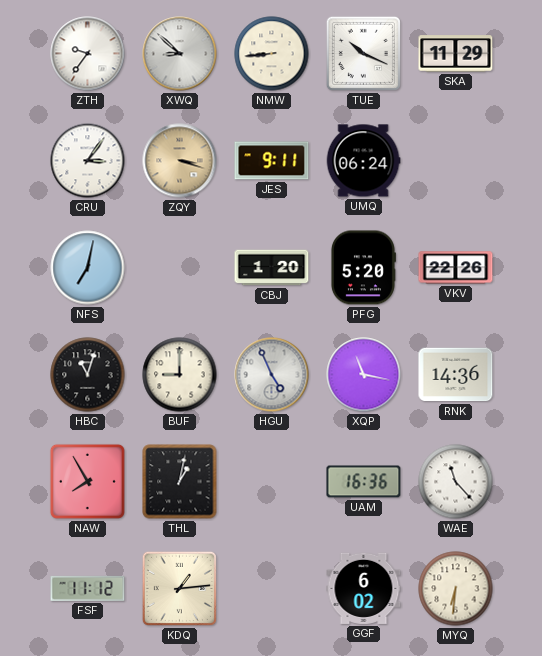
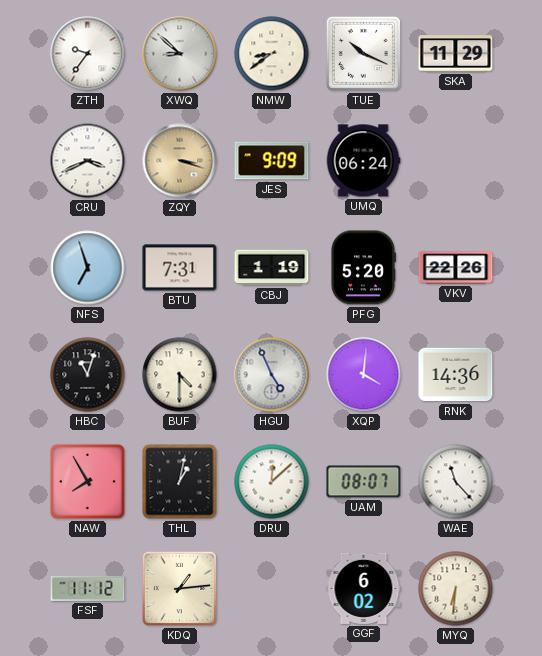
NMW: 8:44 -> 8:39 (272, 54)
CRU: 3:06 -> 3:41 (88, 161)
JES: 9:11 -> 9:09 (272, 161)
NFS: 7:02 -> 6:57 (88, 268)
BTU: none -> 7:31 (180, 268)
CBJ: 1:20 -> 1:19 (272, 268)
BUF: 9:00 -> 4:30 (180, 375)
XQP: 11:17 -> 4:01 (364, 375)
DRU: none -> 12:08 (272, 482)
UAM: 16:36 -> 08:07 (364, 482)
